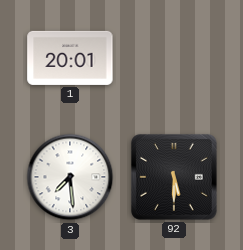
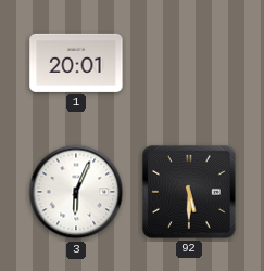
3: 7:29 -> 6:04 (76, 192)
